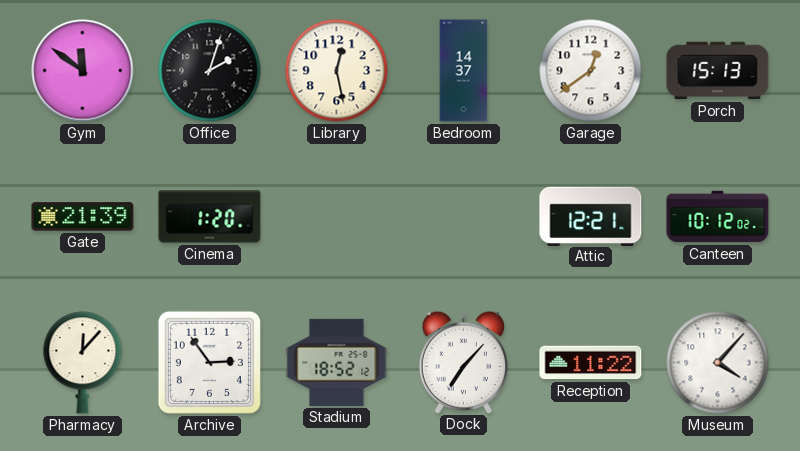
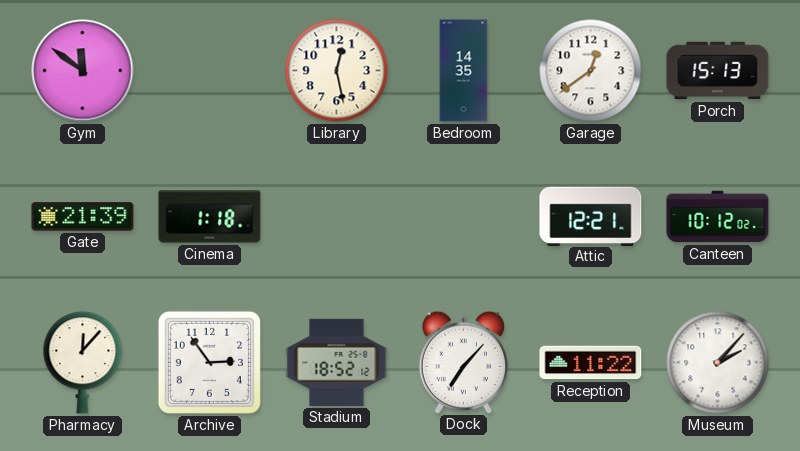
Office: 2:03 -> none (210, 71)
Bedroom: 14:37 -> 14:35 (464, 71)
Cinema: 1:20 -> 1:18 (210, 217)
Museum: 4:07 -> 2:07 (718, 363)
